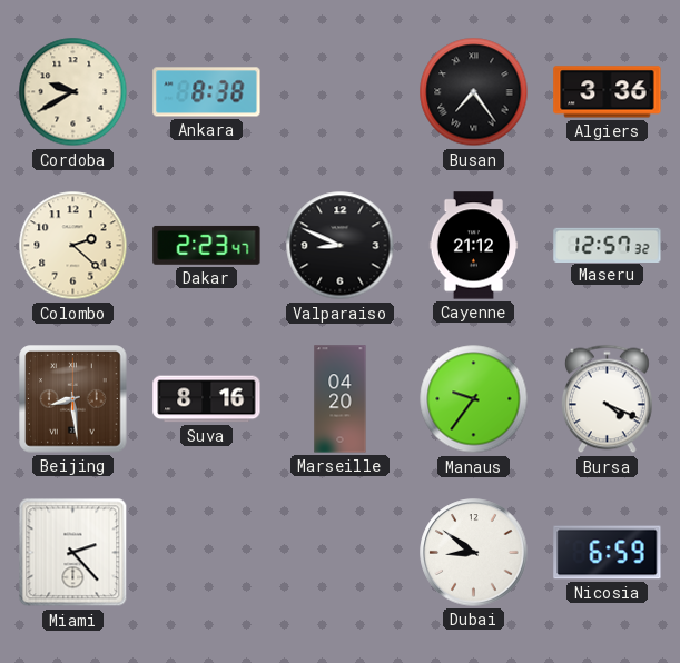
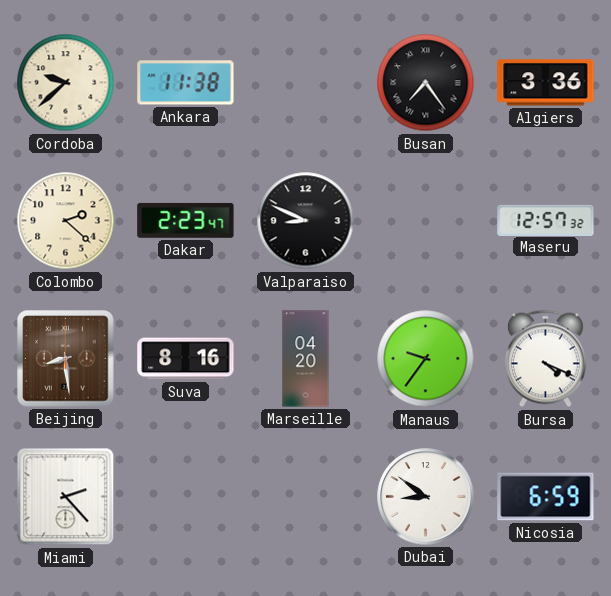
Cordoba: 9:40 -> 9:38 (66, 83)
Ankara: 8:38 -> 11:38 (186, 83)
Cayenne: 21:12 -> none (474, 246)
